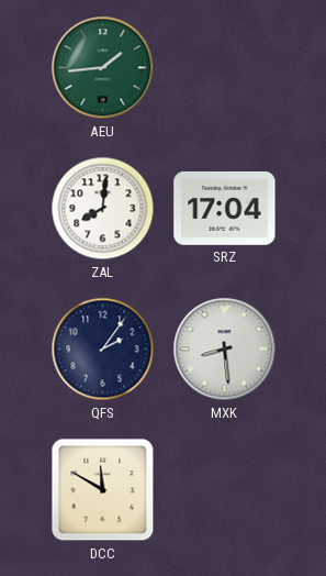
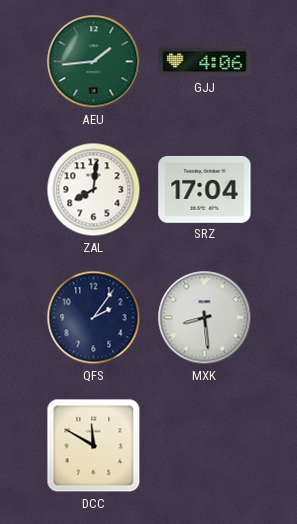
GJJ: none -> 4:06 (205, 62)
